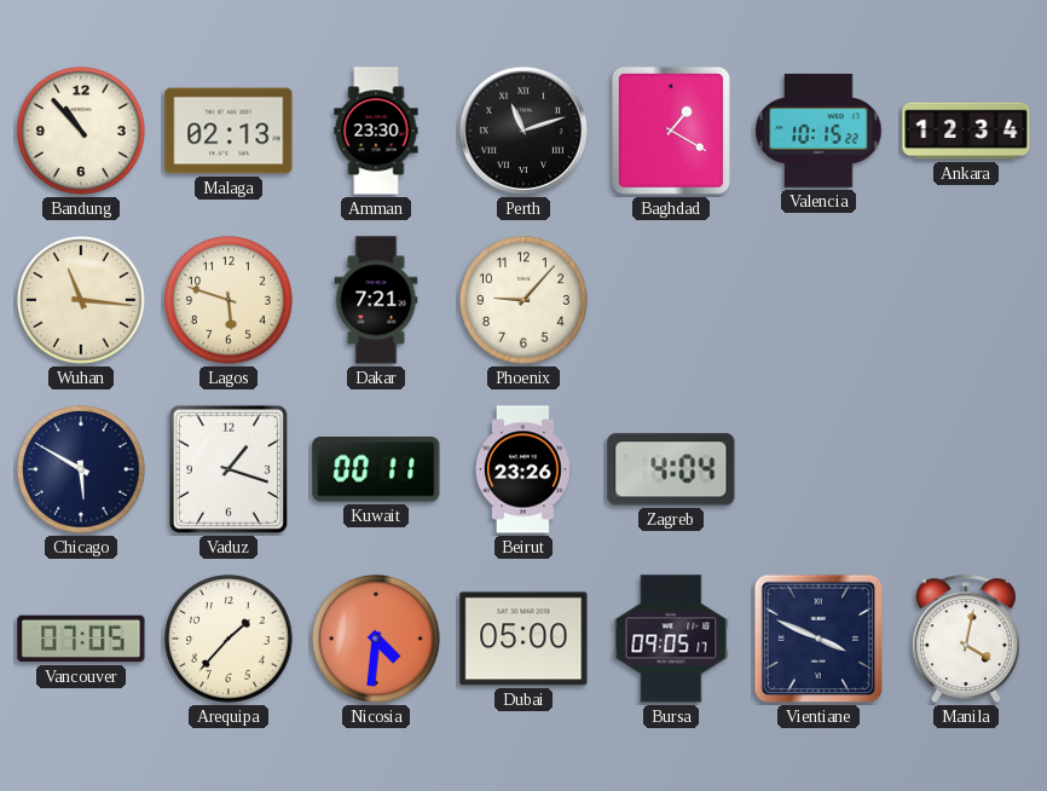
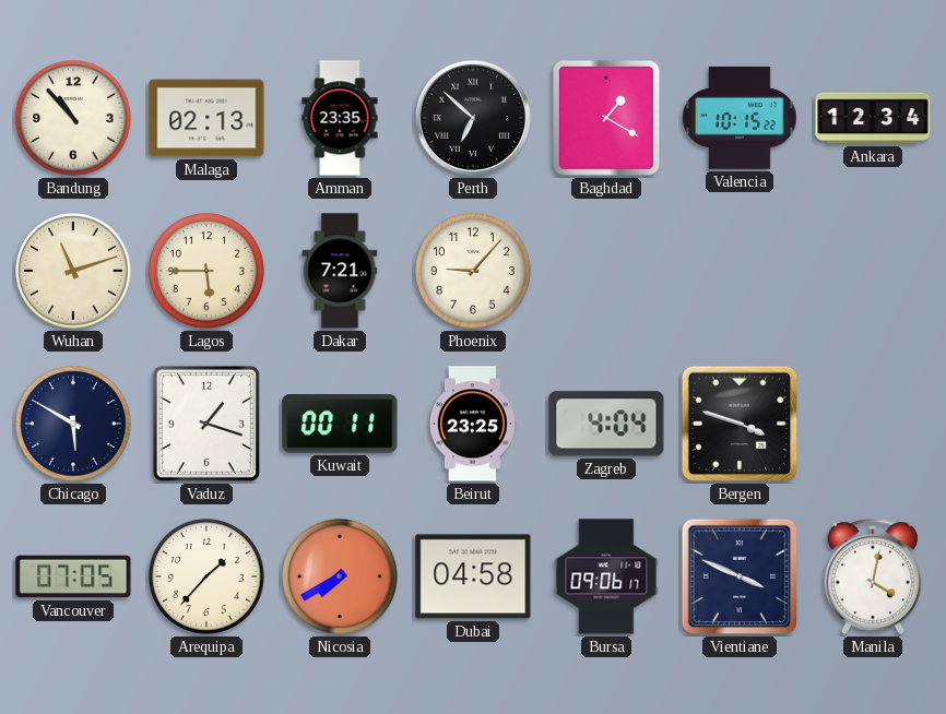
Amman: 23:30 -> 23:35 (340, 118)
Perth: 11:12 -> 6:52 (473, 118)
Wuhan: 11:16 -> 11:12 (74, 272)
Lagos: 5:48 -> 5:45 (208, 272)
Beirut: 23:26 -> 23:25 (473, 424)
Bergen: none -> 3:48 (740, 424)
Nicosia: 4:31 -> 7:40 (341, 578)
Dubai: 05:00 -> 04:58 (473, 576)
Bursa: 09:05 -> 09:06 (606, 576)
